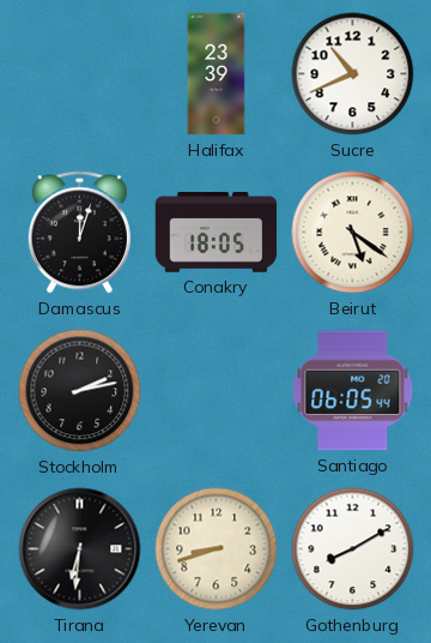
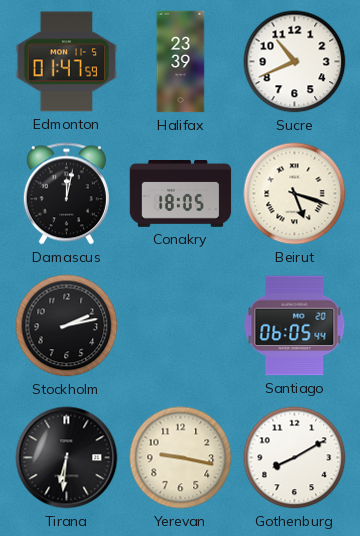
Edmonton: none -> 01:47 (67, 62)
Damascus: 12:03 -> 12:02 (66, 194)
Beirut: 5:21 -> 5:18 (295, 194)
Yerevan: 8:42 -> 9:17 (181, 458)
